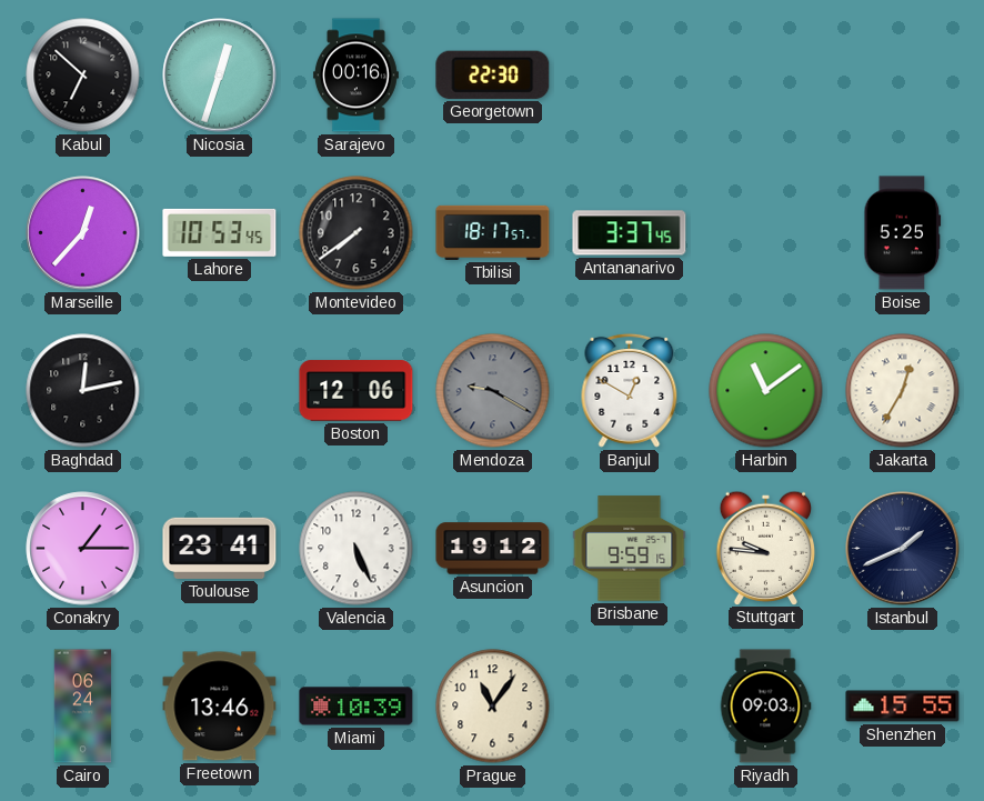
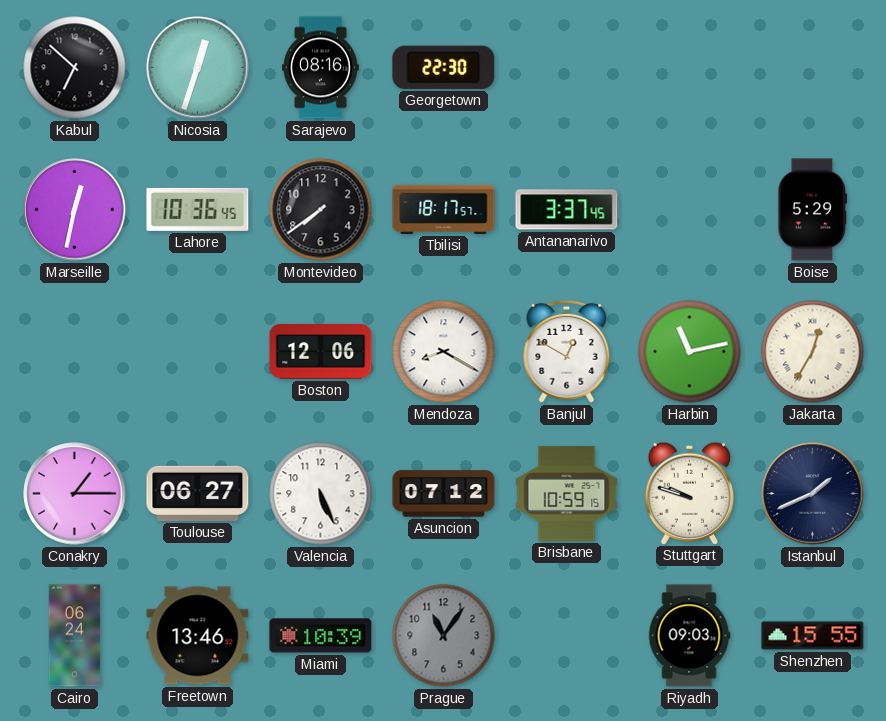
Sarajevo: 00:16 -> 08:16 (320, 68)
Marseille: 12:37 -> 12:32 (75, 210)
Lahore: 10:53 -> 10:36 (198, 209)
Boise: 5:25 -> 5:29 (813, 210)
Baghdad: 12:13 -> none (83, 391)
Mendoza: 9:20 -> 8:20 (444, 352)
Mendoza dial: grey -> white (444, 352)
Harbin: 11:09 -> 11:13 (690, 352)
Toulouse: 23:41 -> 06:27 (198, 493)
Asuncion: 19:12 -> 07:12 (444, 494)
Brisbane: 9:59 -> 10:59 (567, 494)
Stuttgart: 9:46 -> 9:48 (690, 493)
Prague dial: cream -> grey (444, 636)
